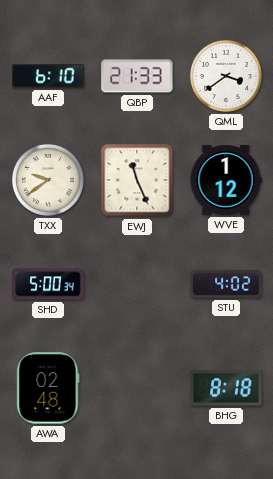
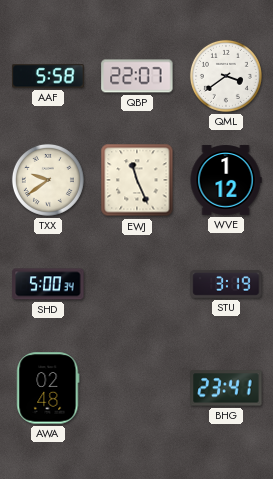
AAF: 6:10 -> 5:58 (48, 76)
QBP: 21:33 -> 22:07 (137, 76)
STU: 4:02 -> 3:19 (226, 285)
BHG: 8:18 -> 23:41 (226, 388)
